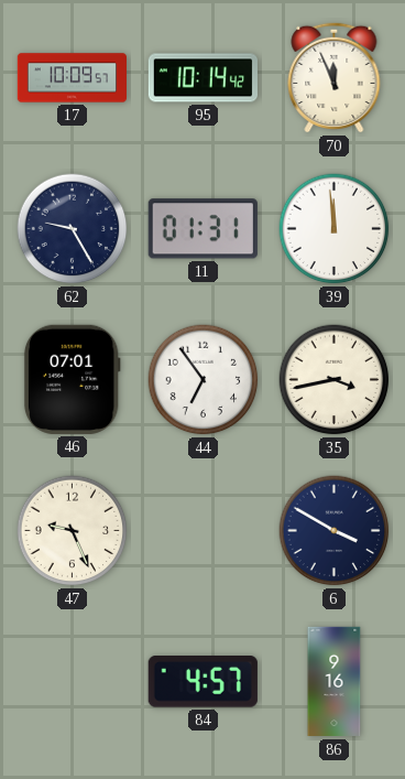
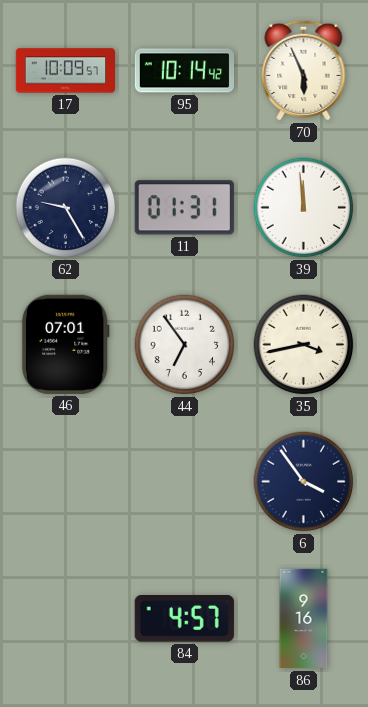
70: 11:56 -> 5:56 (304, 70)
47: 9:26 -> none (73, 531)
6: 3:50 -> 3:54 (304, 482)
